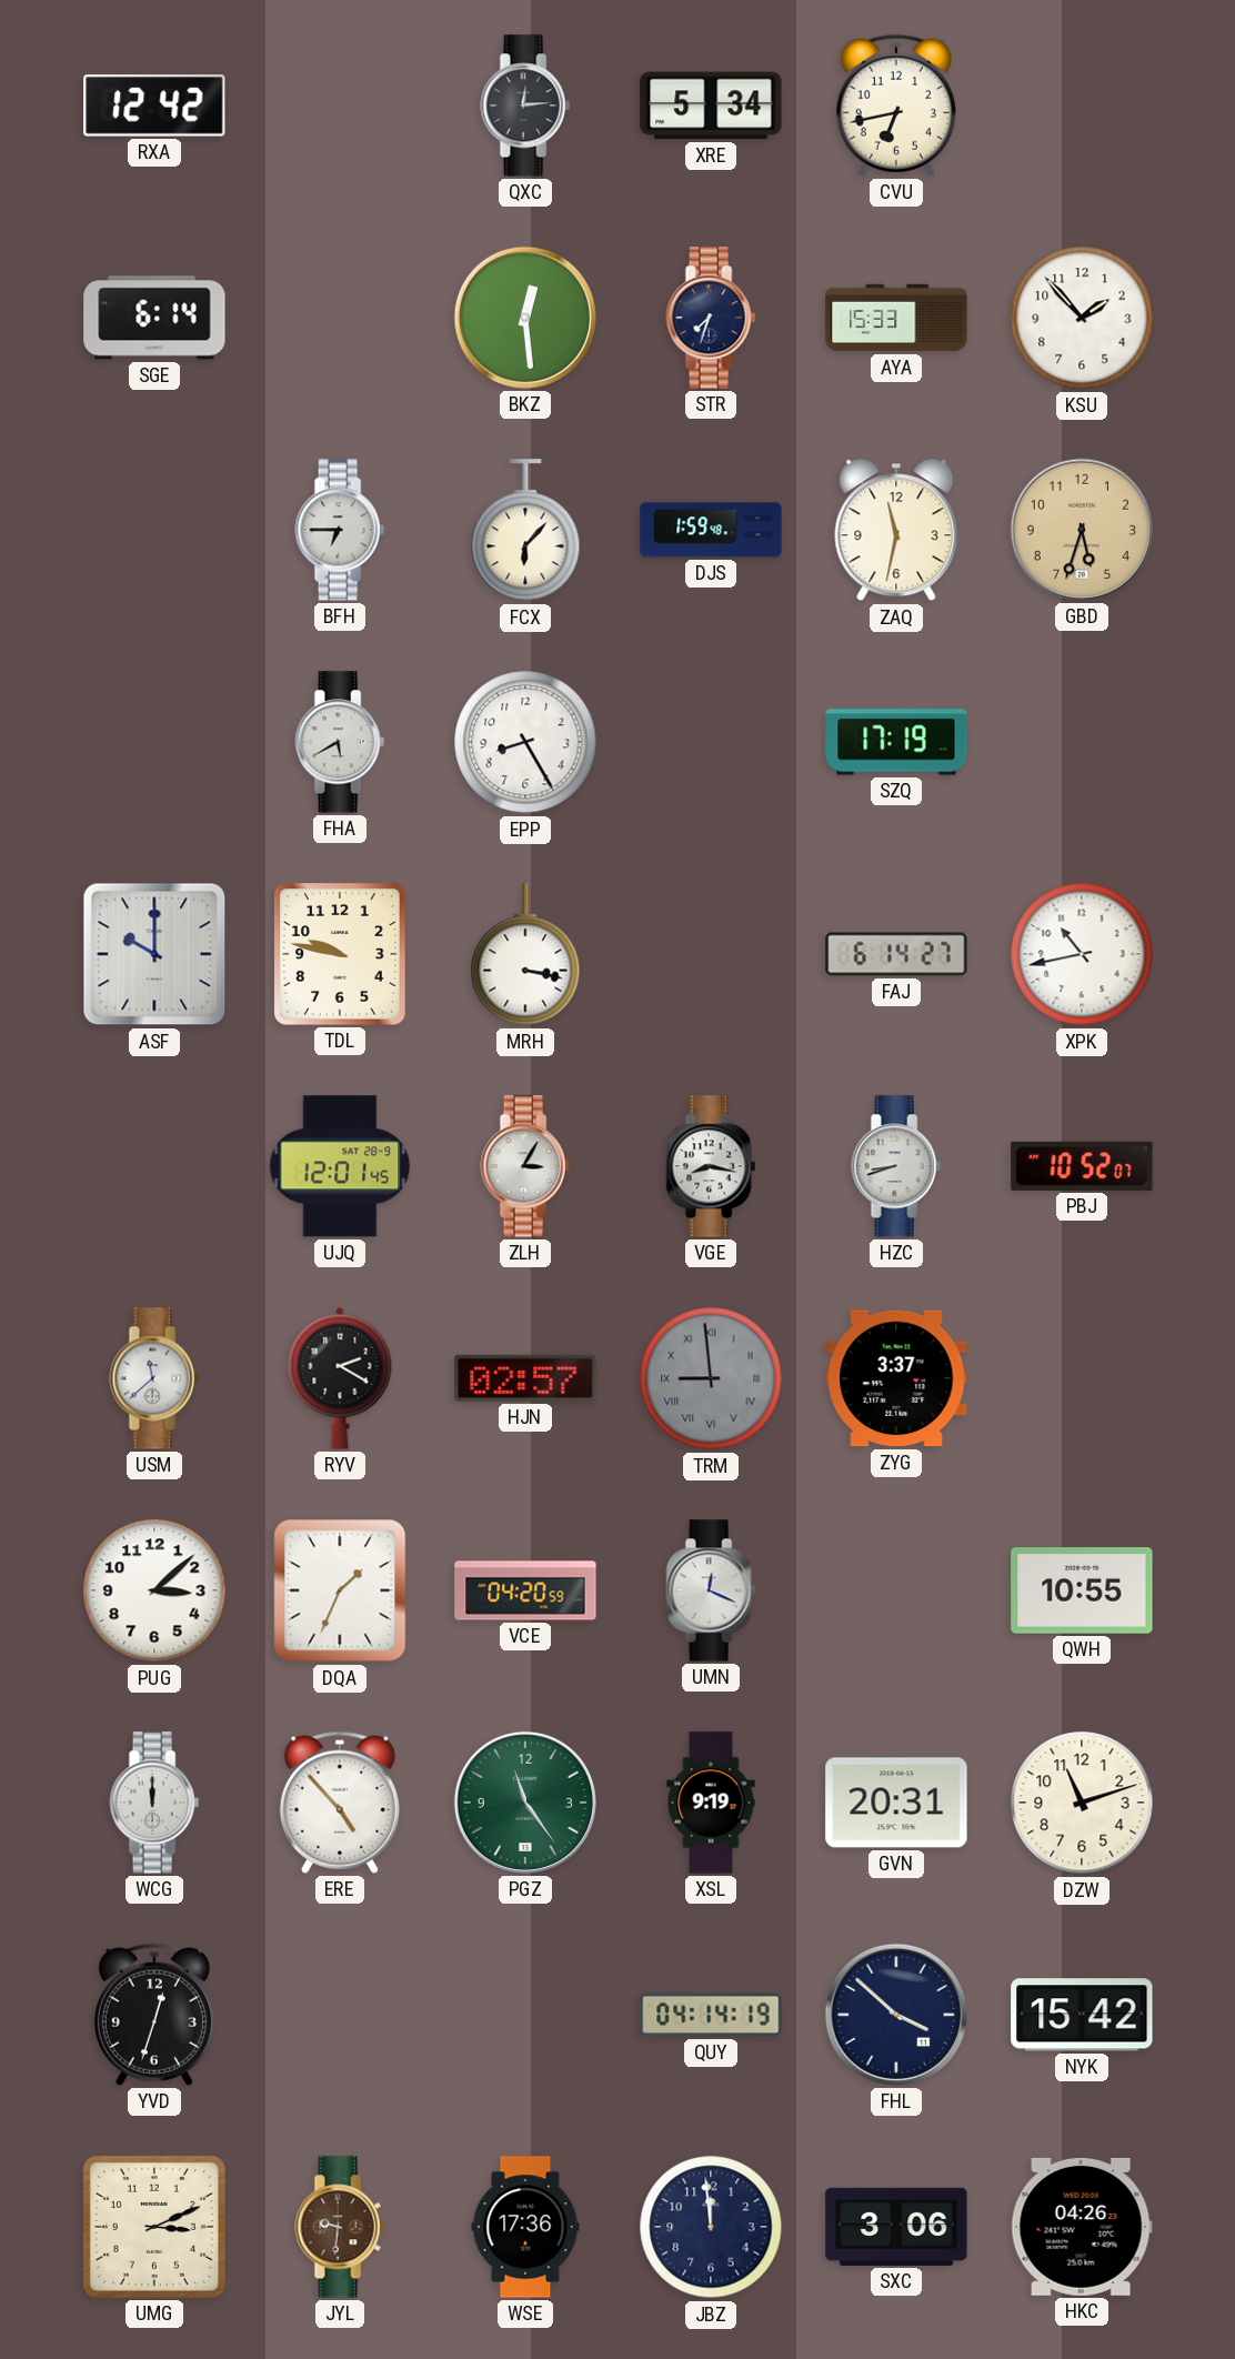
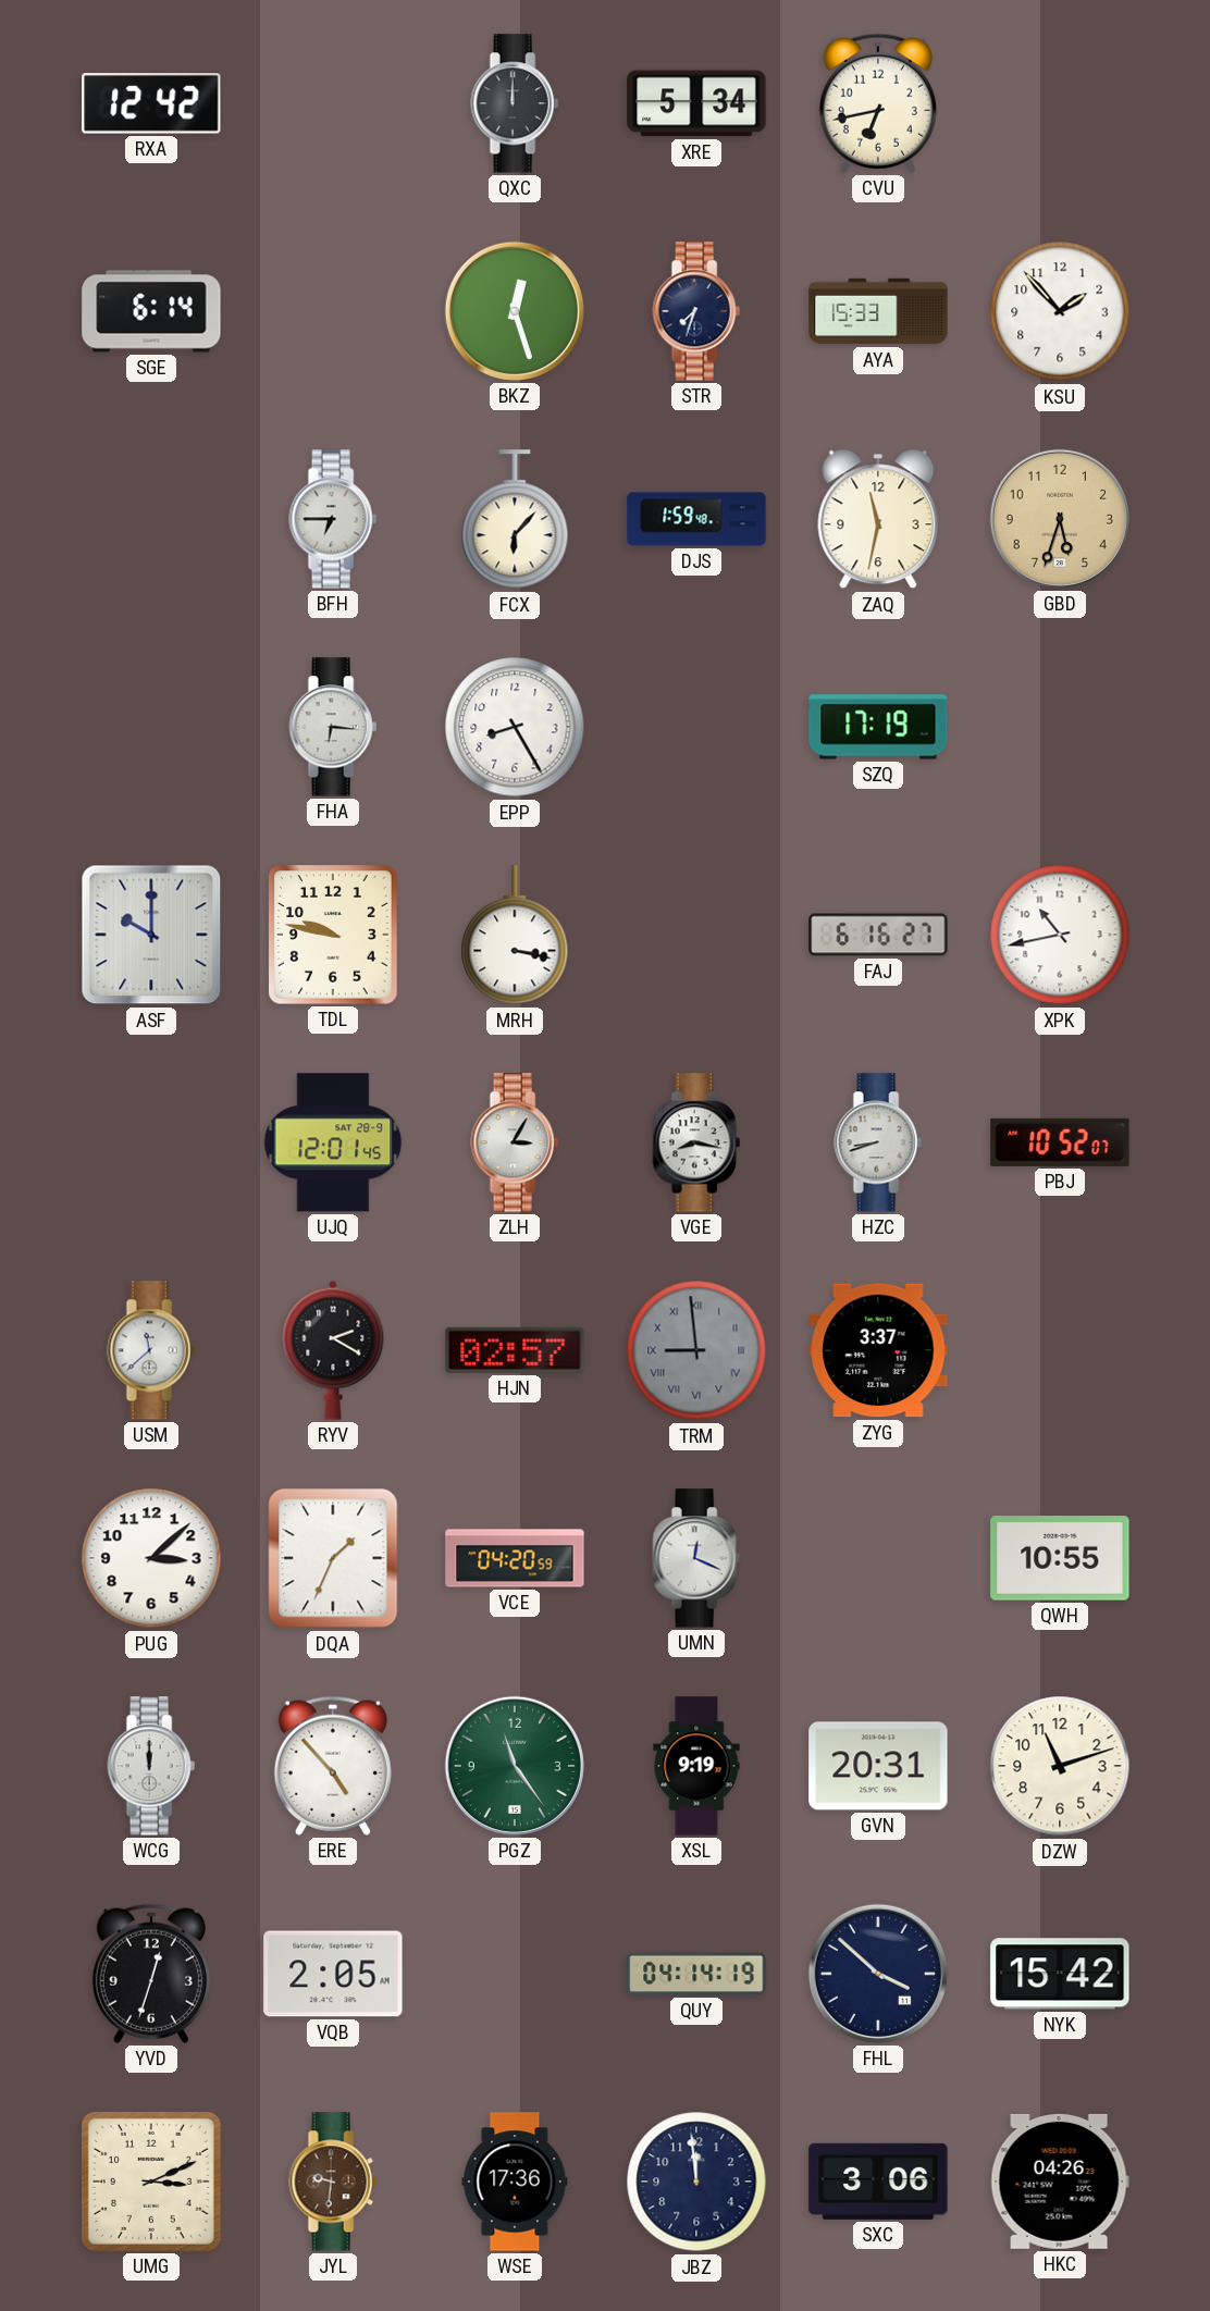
QXC: 12:14 -> 12:00 (515, 103)
BKZ: 12:29 -> 12:27 (515, 311)
FHA: 5:40 -> 6:16 (333, 727)
FAJ: 6:14 -> 6:16 (878, 935)
VQB: none -> 2:05 (333, 1974)
